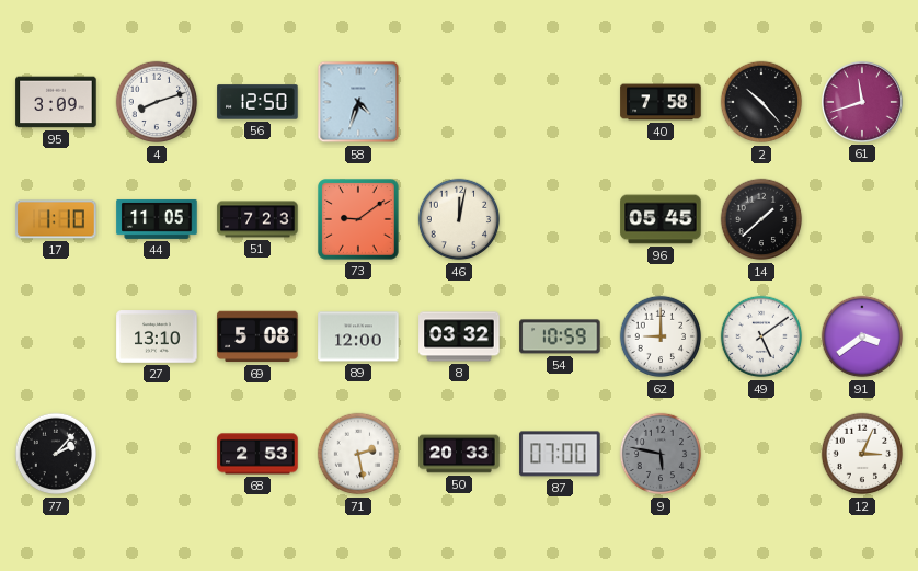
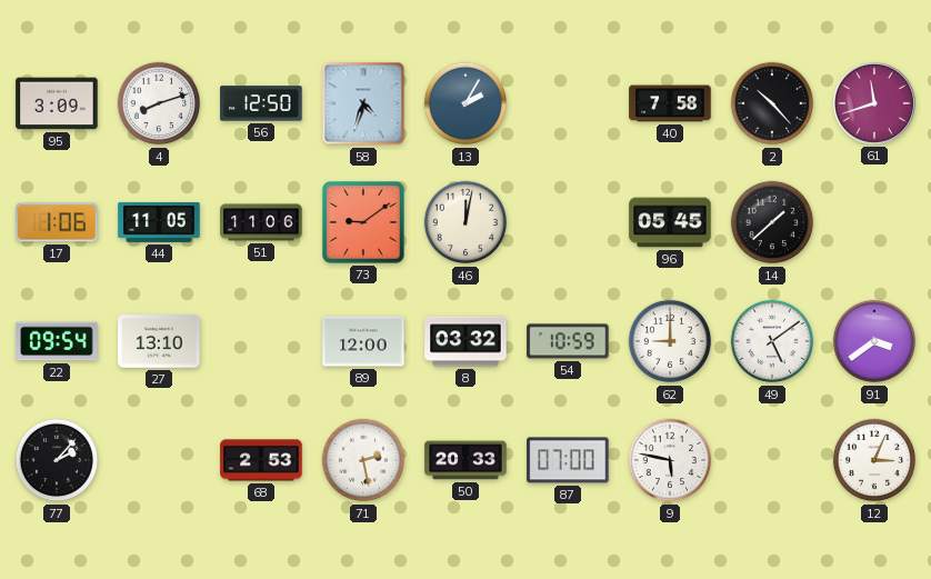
13: none -> 2:05 (465, 103)
17: 1:10 -> 1:06 (57, 222)
51: 7:23 -> 11:06 (261, 222)
22: none -> 09:54 (57, 341)
69: 5:08 -> none (257, 336)
9 dial: grey -> white (670, 460)
